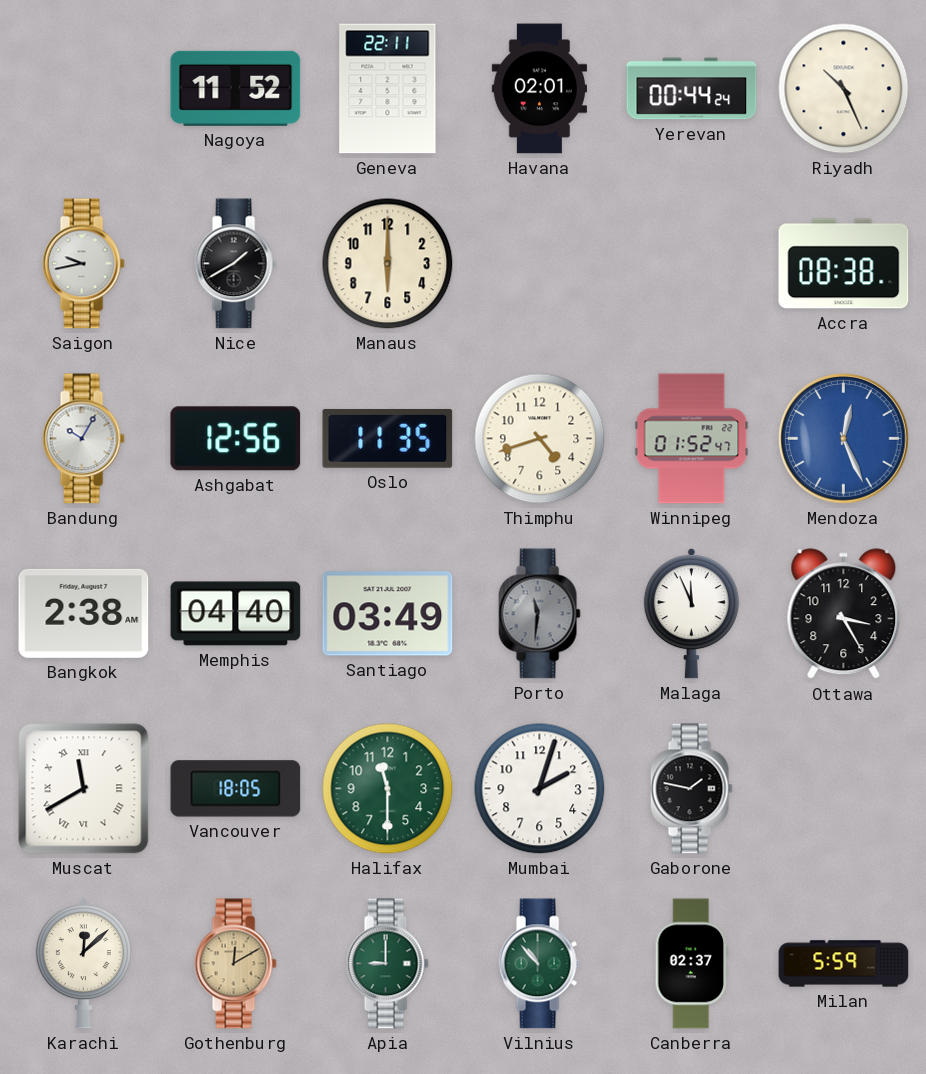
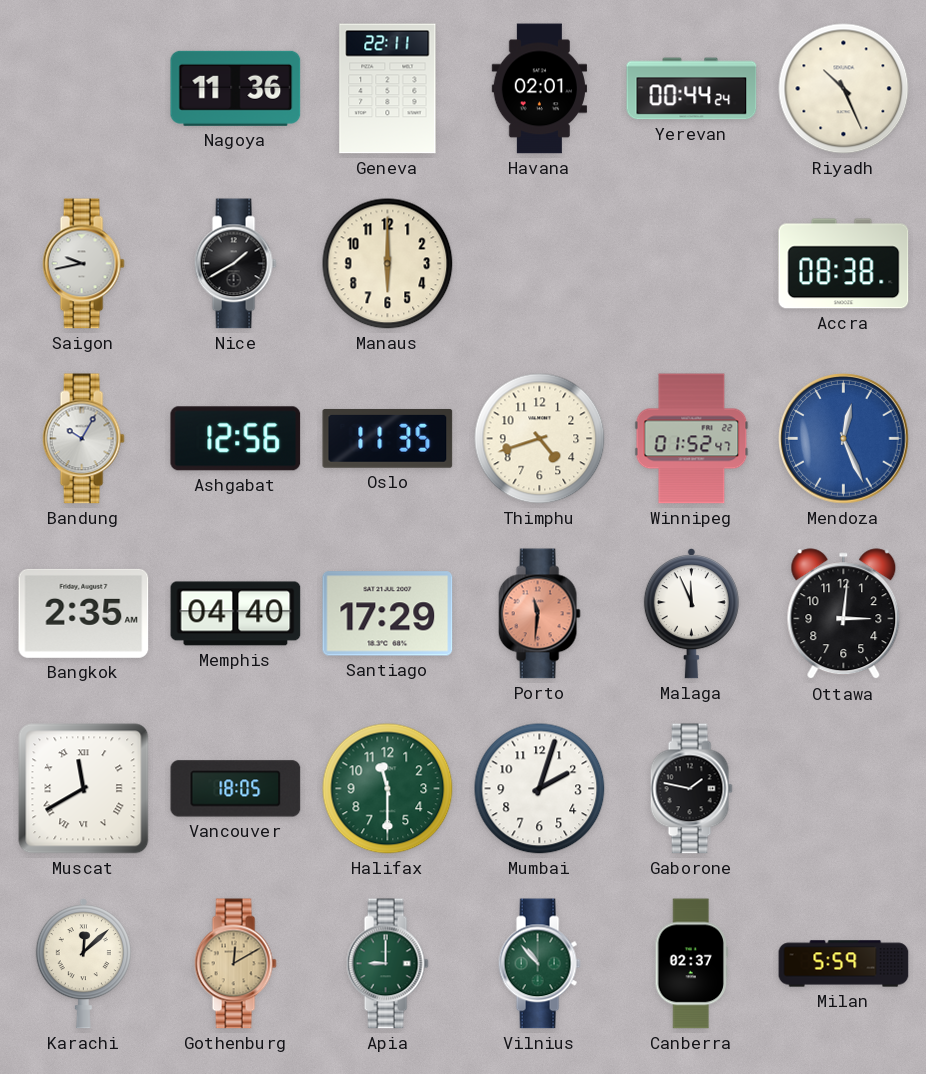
Nagoya: 11:52 -> 11:36 (236, 88)
Bangkok: 2:38 -> 2:35 (84, 613)
Santiago: 03:49 -> 17:29 (388, 614)
Porto dial: grey -> salmon (539, 614)
Ottawa: 3:25 -> 3:01 (844, 614)
